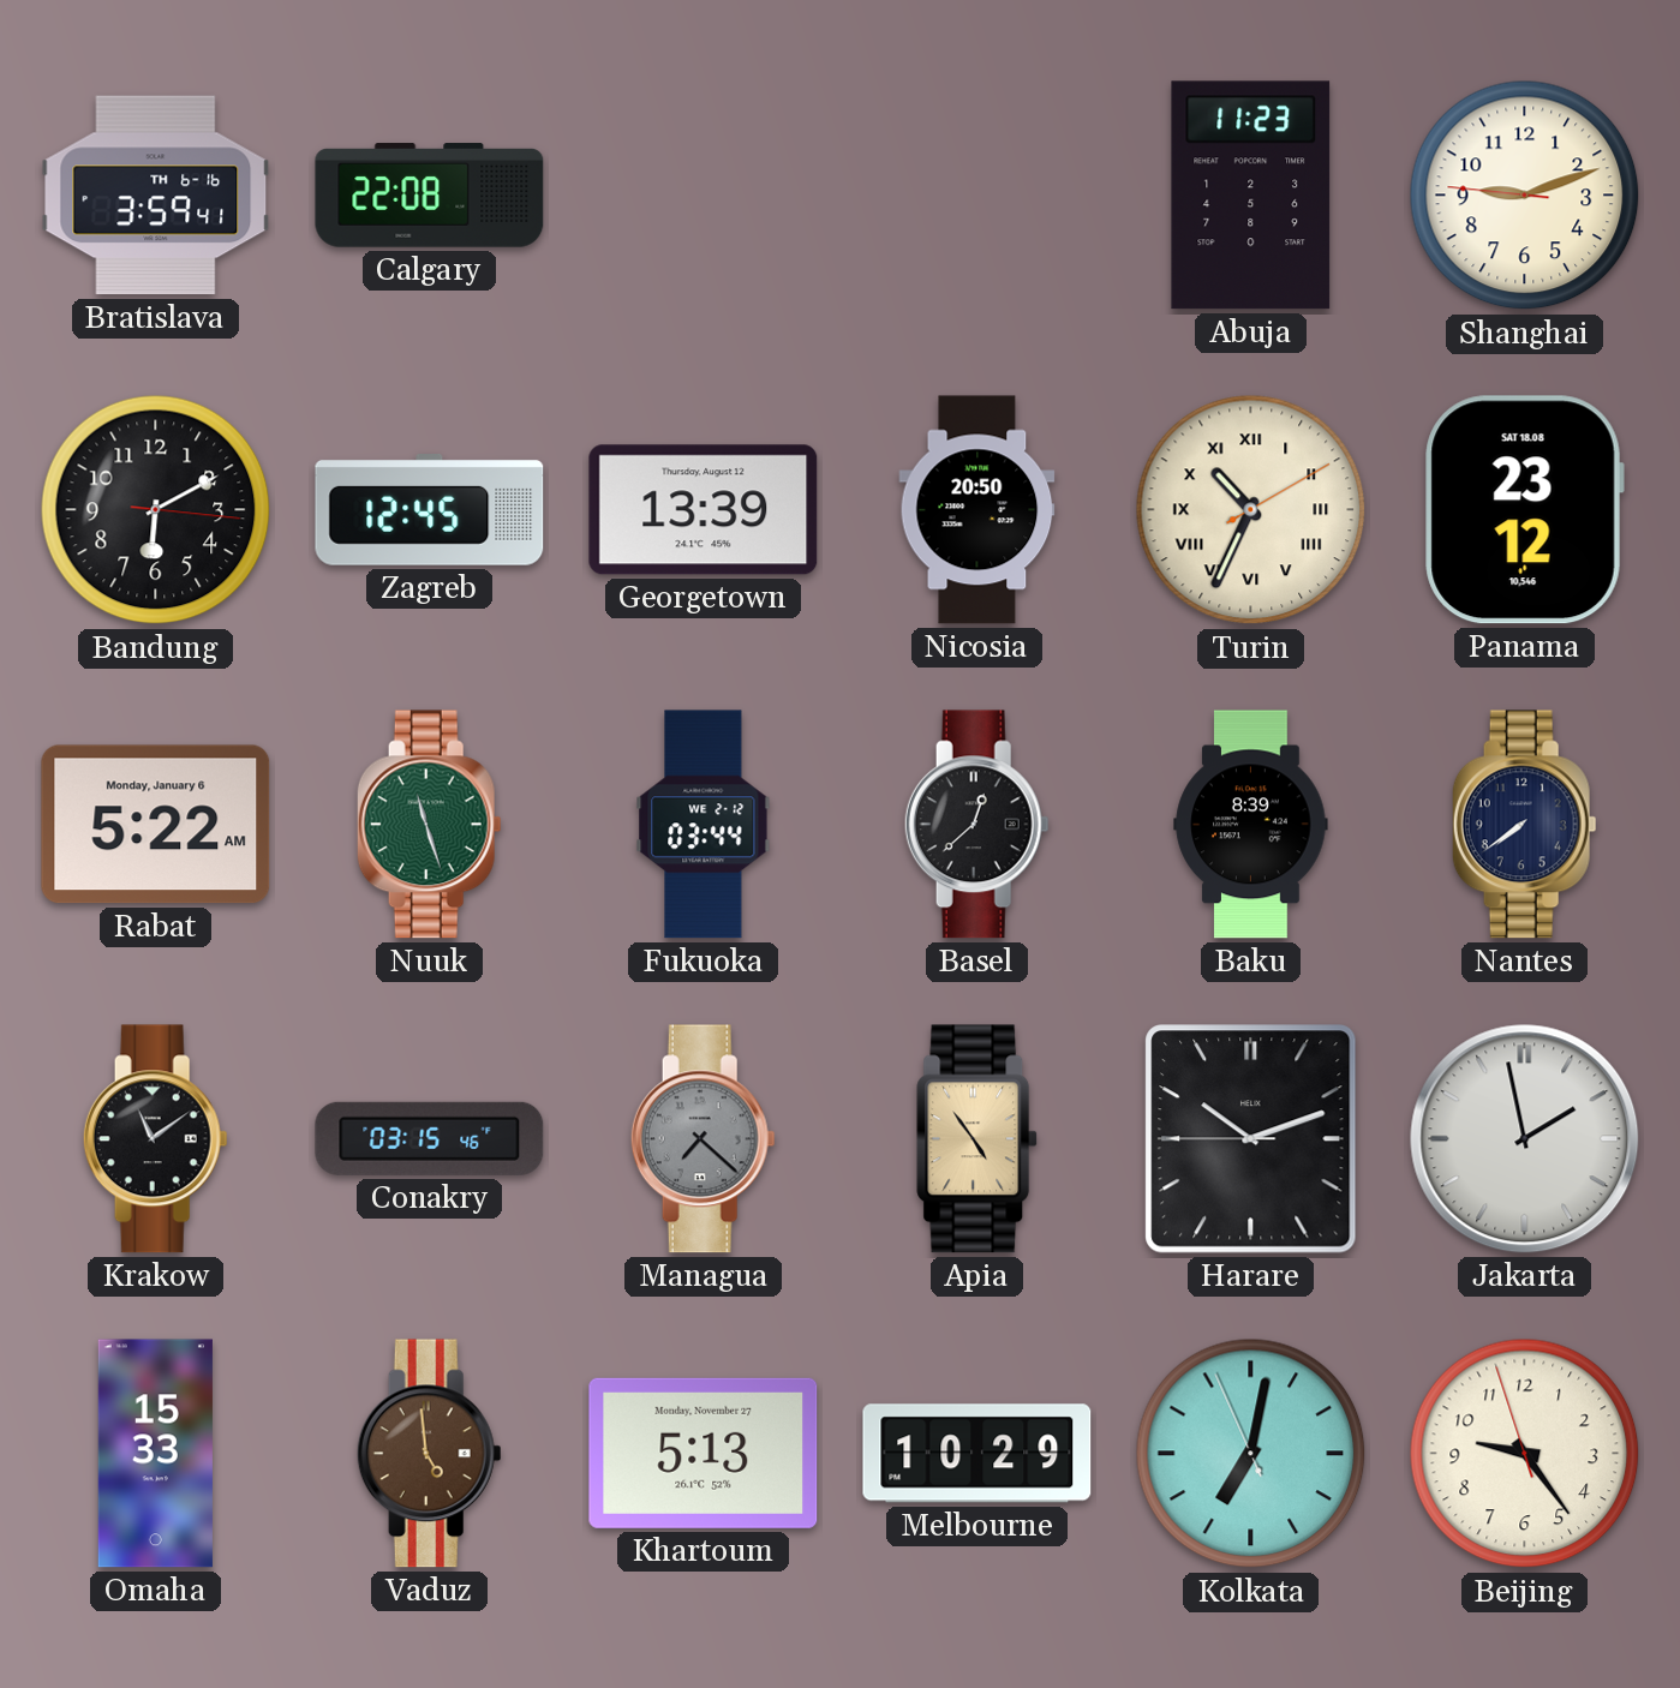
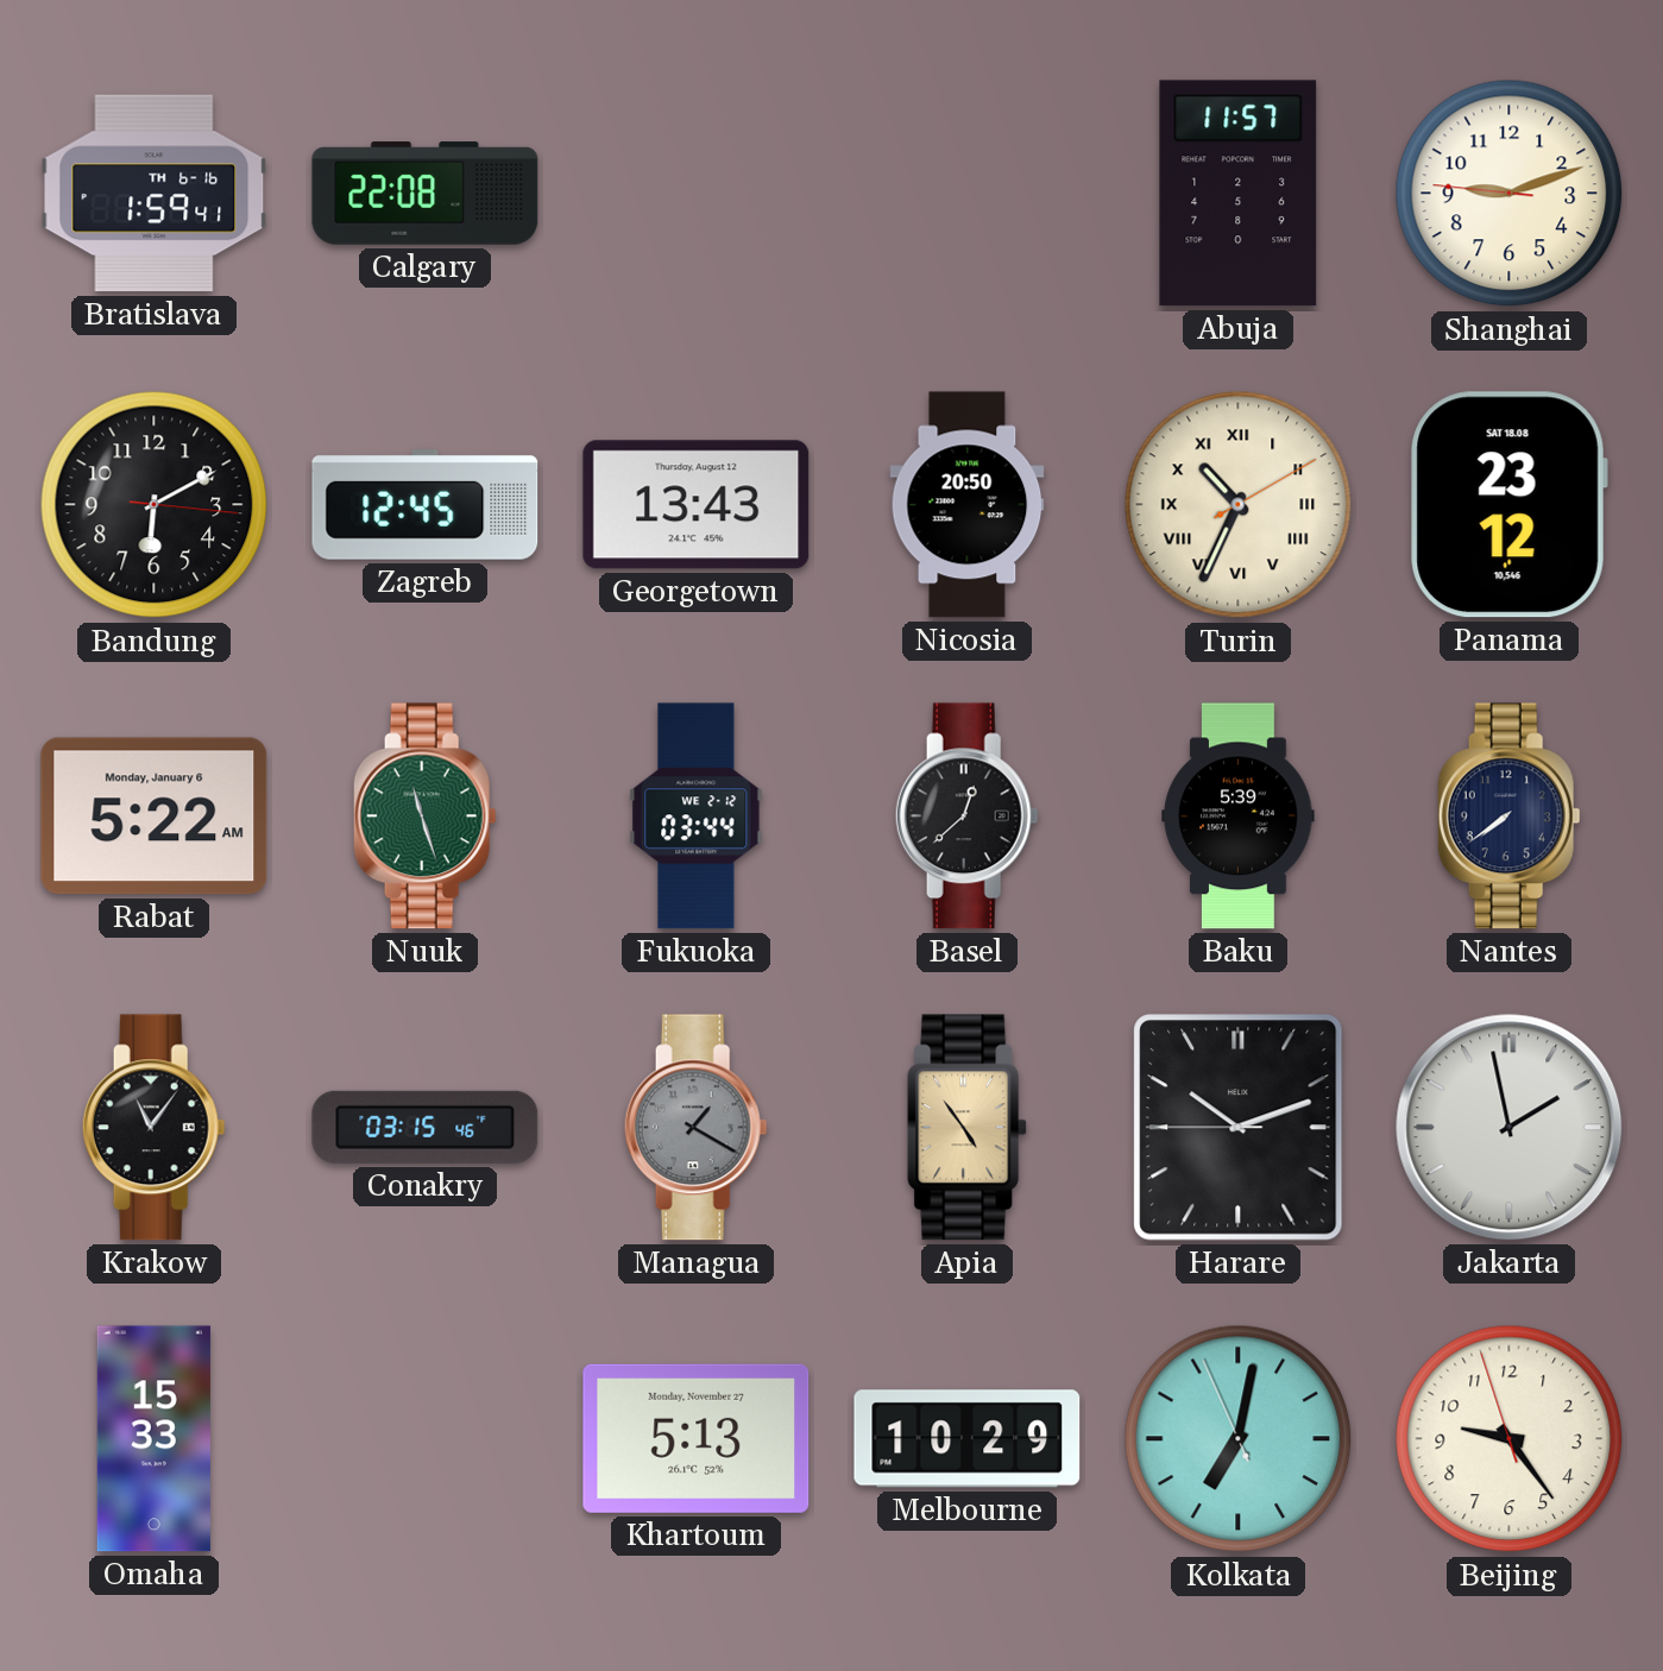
Bratislava: 3:59 -> 1:59 (155, 194)
Abuja: 11:23 -> 11:57 (1239, 194)
Georgetown: 13:39 -> 13:43 (697, 505)
Baku: 8:39 -> 5:39 (1239, 816)
Krakow: 11:09 -> 11:06 (153, 1128)
Managua: 7:22 -> 1:20 (695, 1128)
Vaduz: 4:59 -> none (429, 1454)
